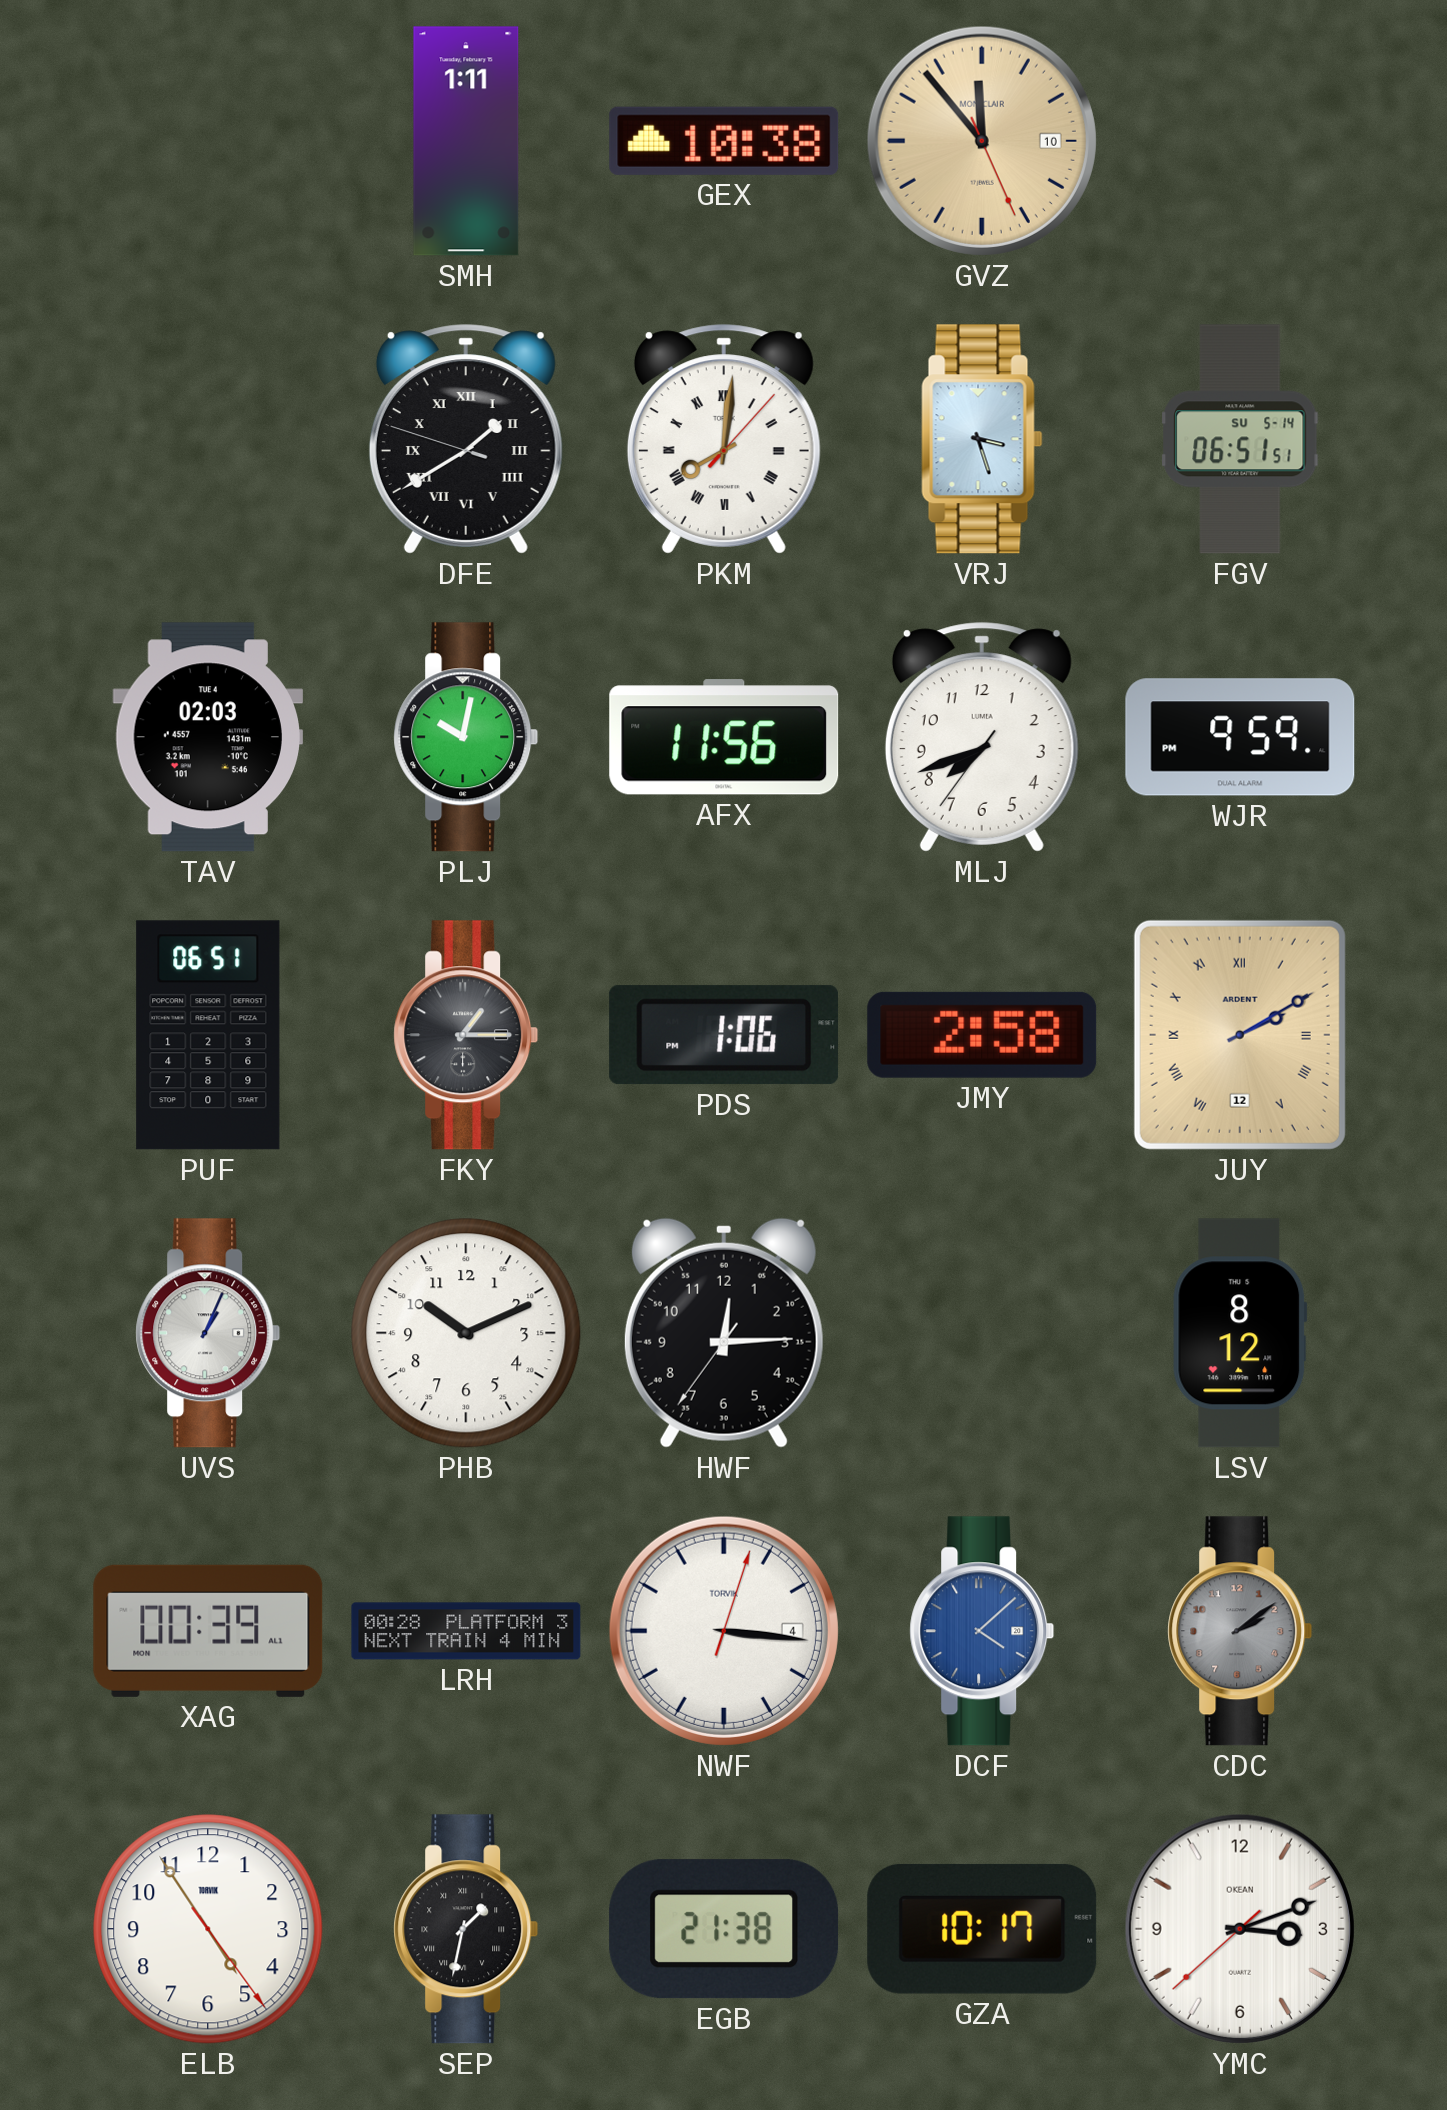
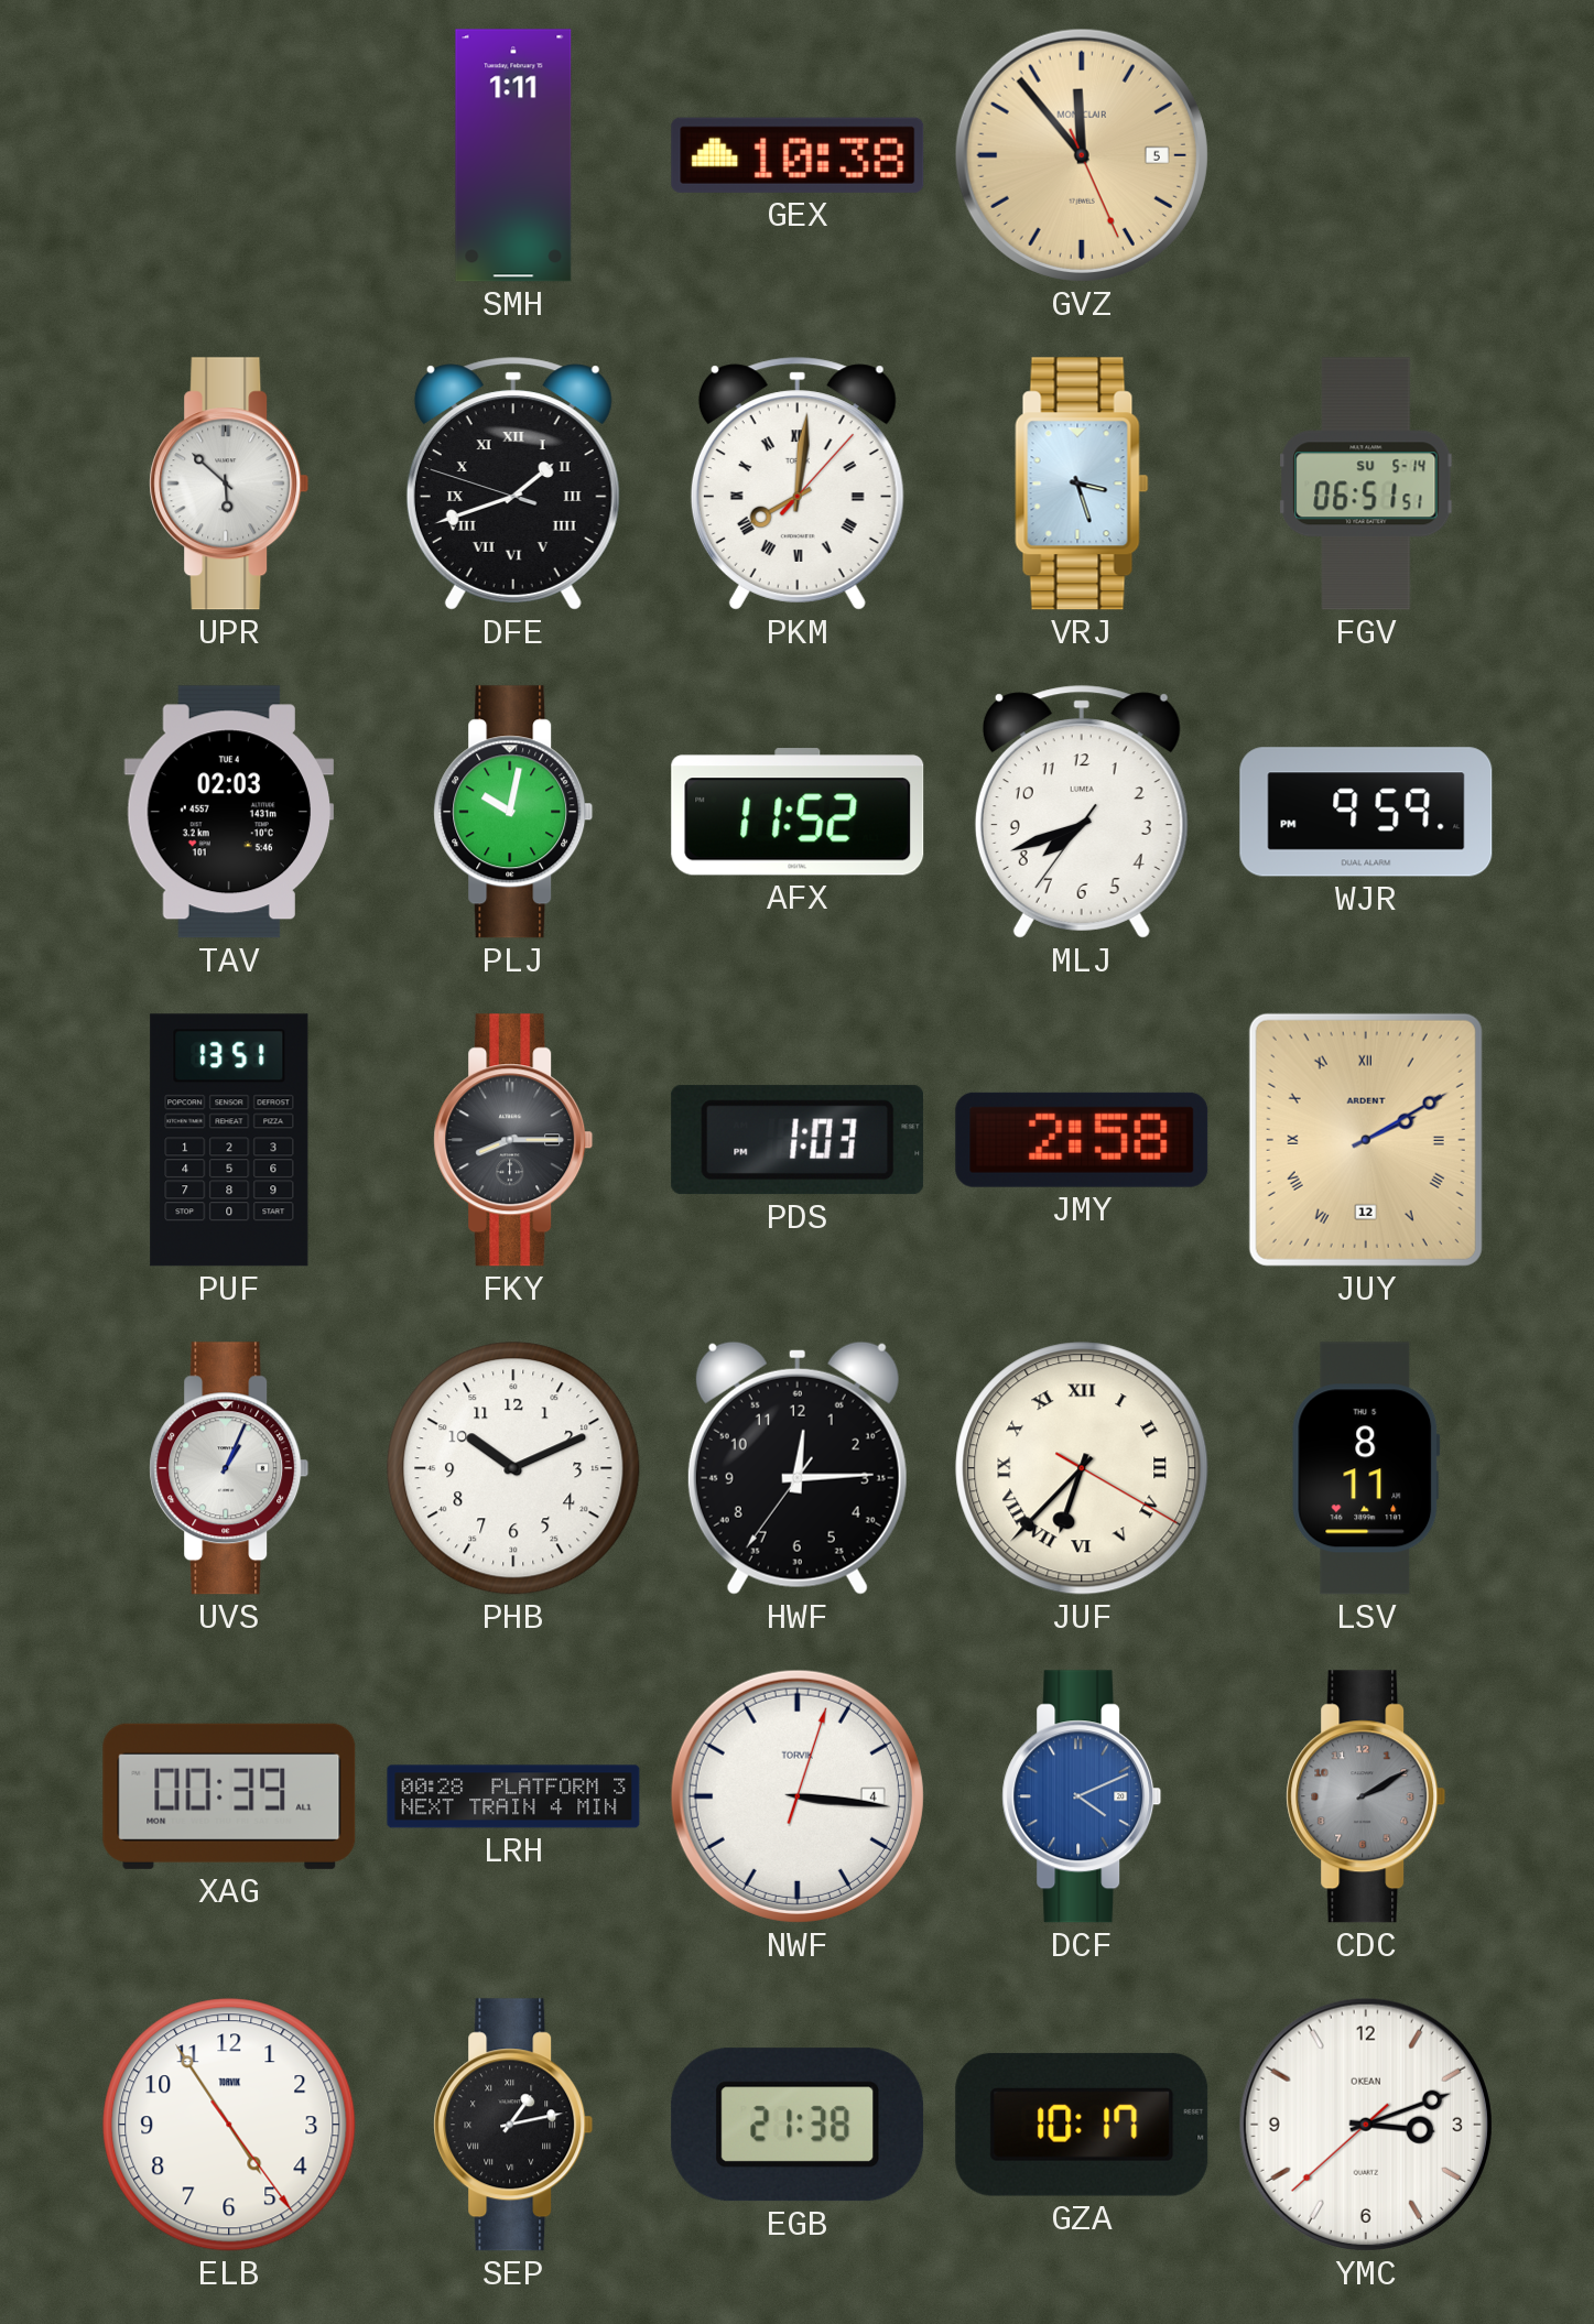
GVZ date: 10 -> 5 (1082, 155)
UPR: none -> 5:52 (229, 484)
DFE: 1:39 -> 1:41 (513, 484)
AFX: 11:56 -> 11:52 (798, 812)
PUF: 06:51 -> 13:51 (229, 1140)
FKY: 1:15 -> 8:15 (513, 1140)
PDS: 1:06 -> 1:03 (798, 1140)
JUF: none -> 6:37 (1082, 1468)
LSV: 8:12 -> 8:11 (1366, 1468)
DCF: 4:08 -> 4:11 (1082, 1796)
CDC: 2:09 -> 2:10 (1366, 1796)
SEP: 1:32 -> 1:13 (513, 2125)
